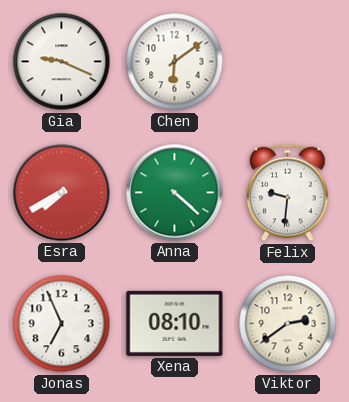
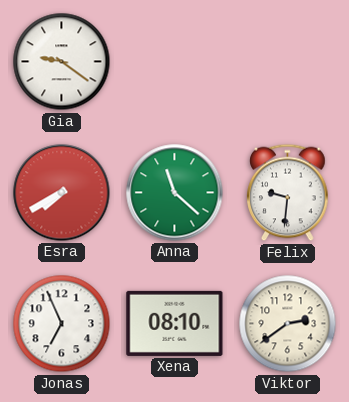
Gia: 9:19 -> 9:21 (62, 62)
Chen: 6:09 -> none (175, 62)
Anna: 4:22 -> 11:22 (175, 193)
